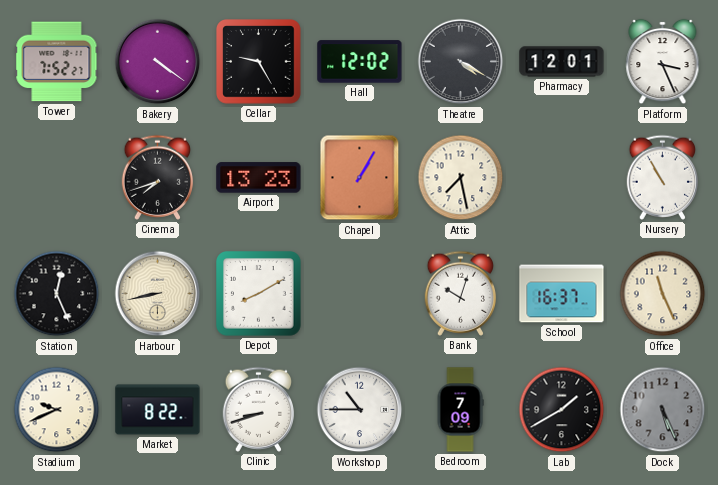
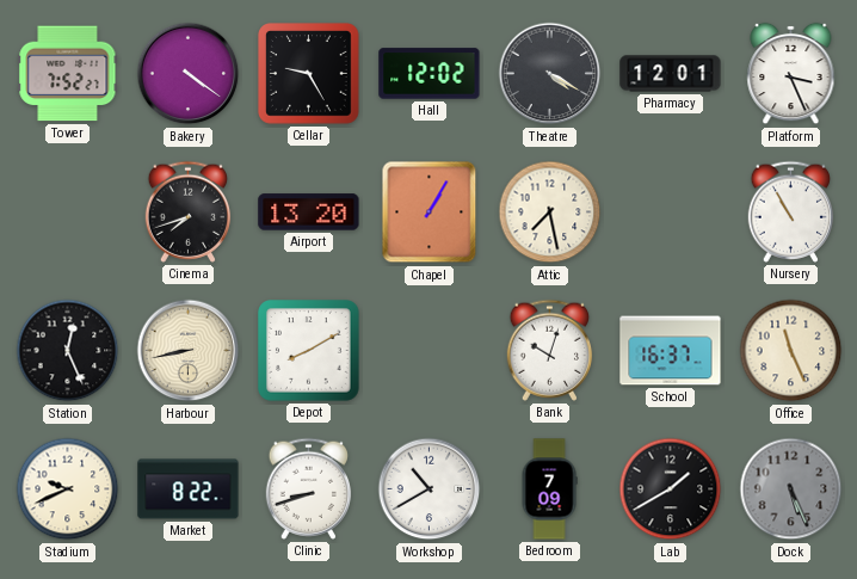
Airport: 13:23 -> 13:20 (309, 212)
Workshop: 10:45 -> 10:40 (430, 489)
